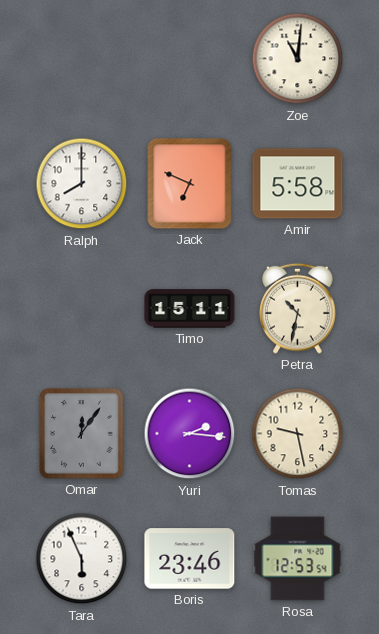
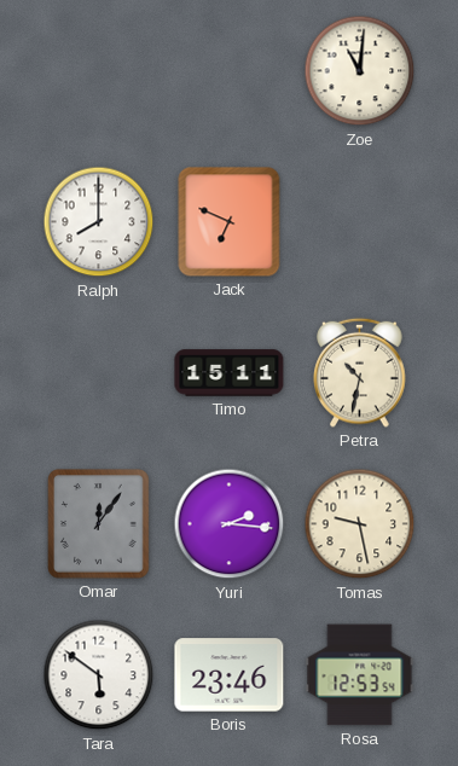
Amir: 5:58 -> none (298, 184)
Tara: 5:56 -> 5:51 (99, 675)
